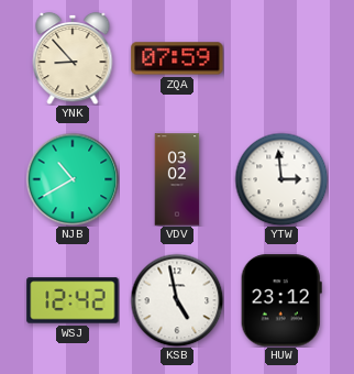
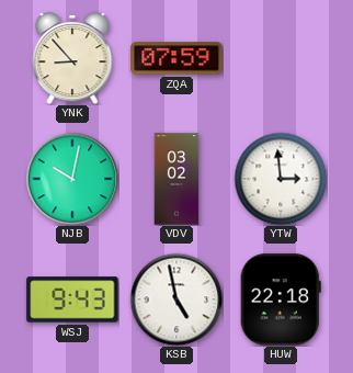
NJB: 10:40 -> 10:02 (72, 179)
WSJ: 12:42 -> 9:43 (72, 299)
HUW: 23:12 -> 22:18 (281, 299)
